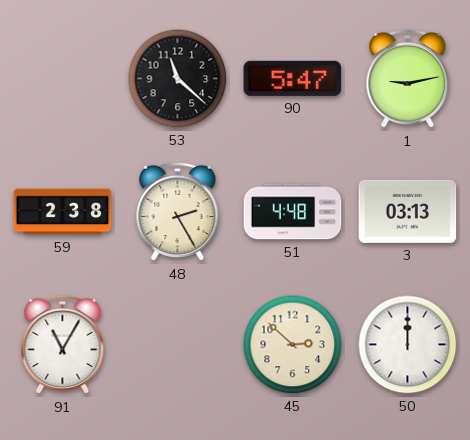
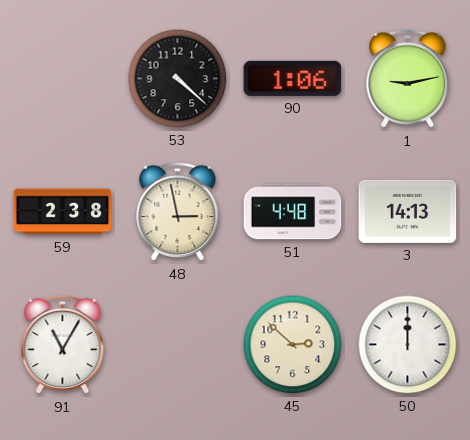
53: 11:22 -> 4:22 (178, 79)
90: 5:47 -> 1:06 (293, 78)
48: 2:25 -> 2:58 (178, 212)
3: 03:13 -> 14:13 (408, 211)
